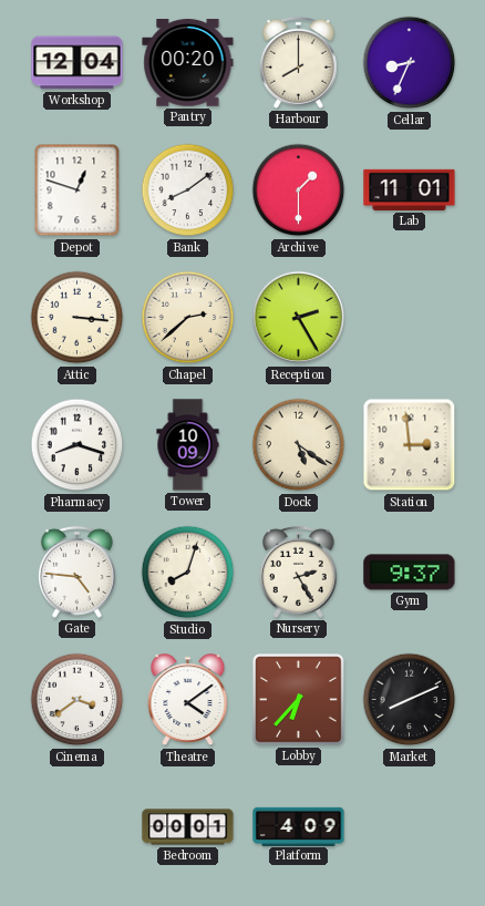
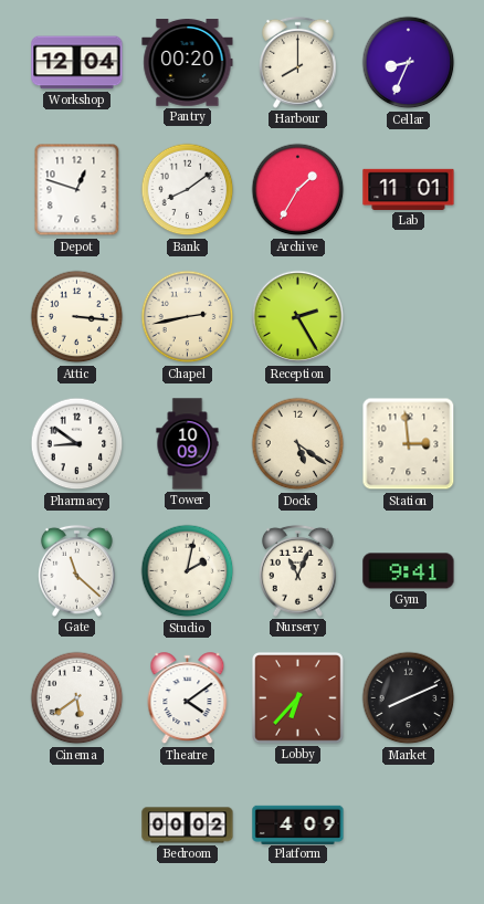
Archive: 1:30 -> 1:35 (298, 190)
Chapel: 2:38 -> 2:43 (188, 317)
Pharmacy: 8:18 -> 8:51 (77, 444)
Gate: 4:46 -> 11:22 (76, 570)
Studio: 8:03 -> 2:02 (188, 571)
Nursery: 2:25 -> 11:04 (297, 570)
Gym: 9:37 -> 9:41 (409, 571)
Cinema: 3:39 -> 5:39 (77, 698)
Bedroom: 00:01 -> 00:02 (188, 826)
